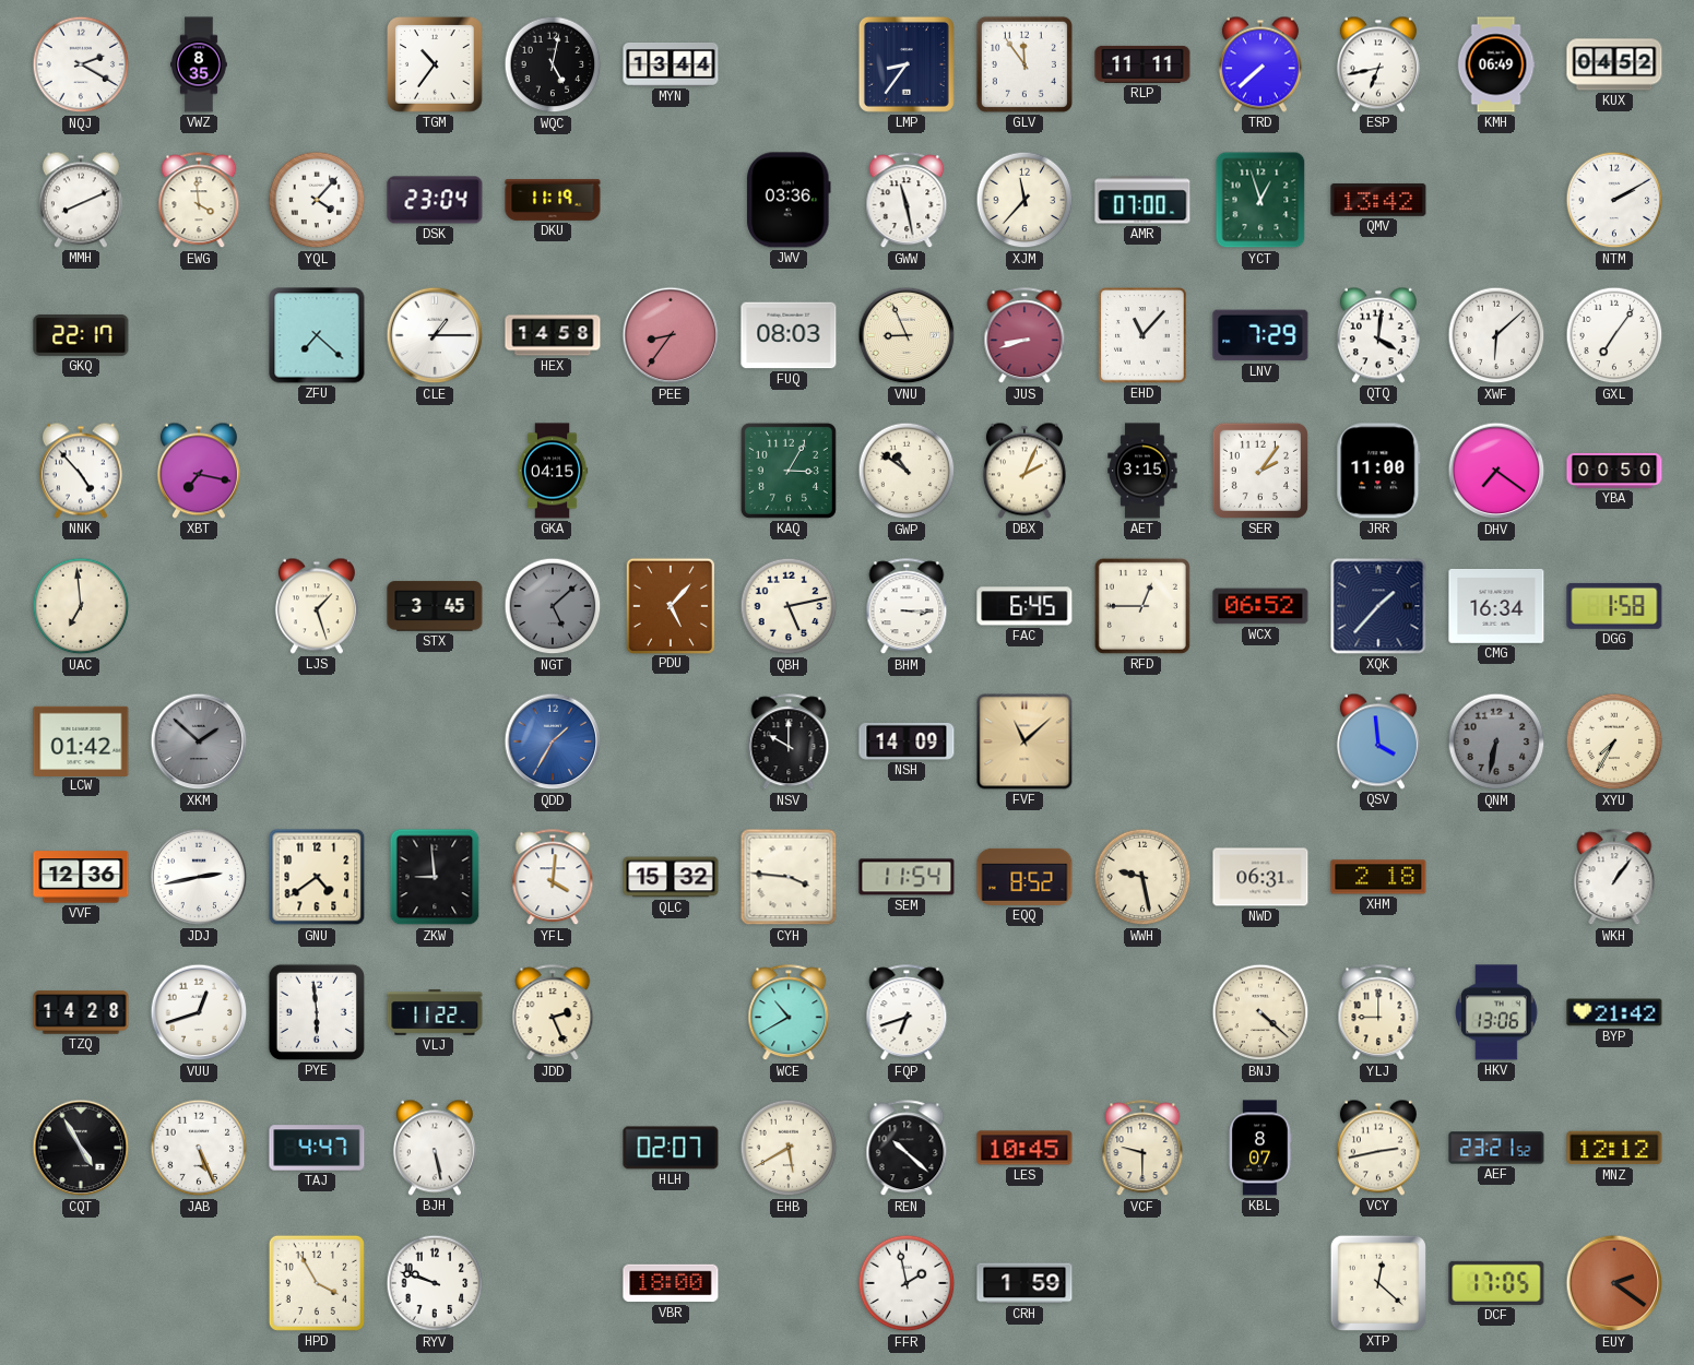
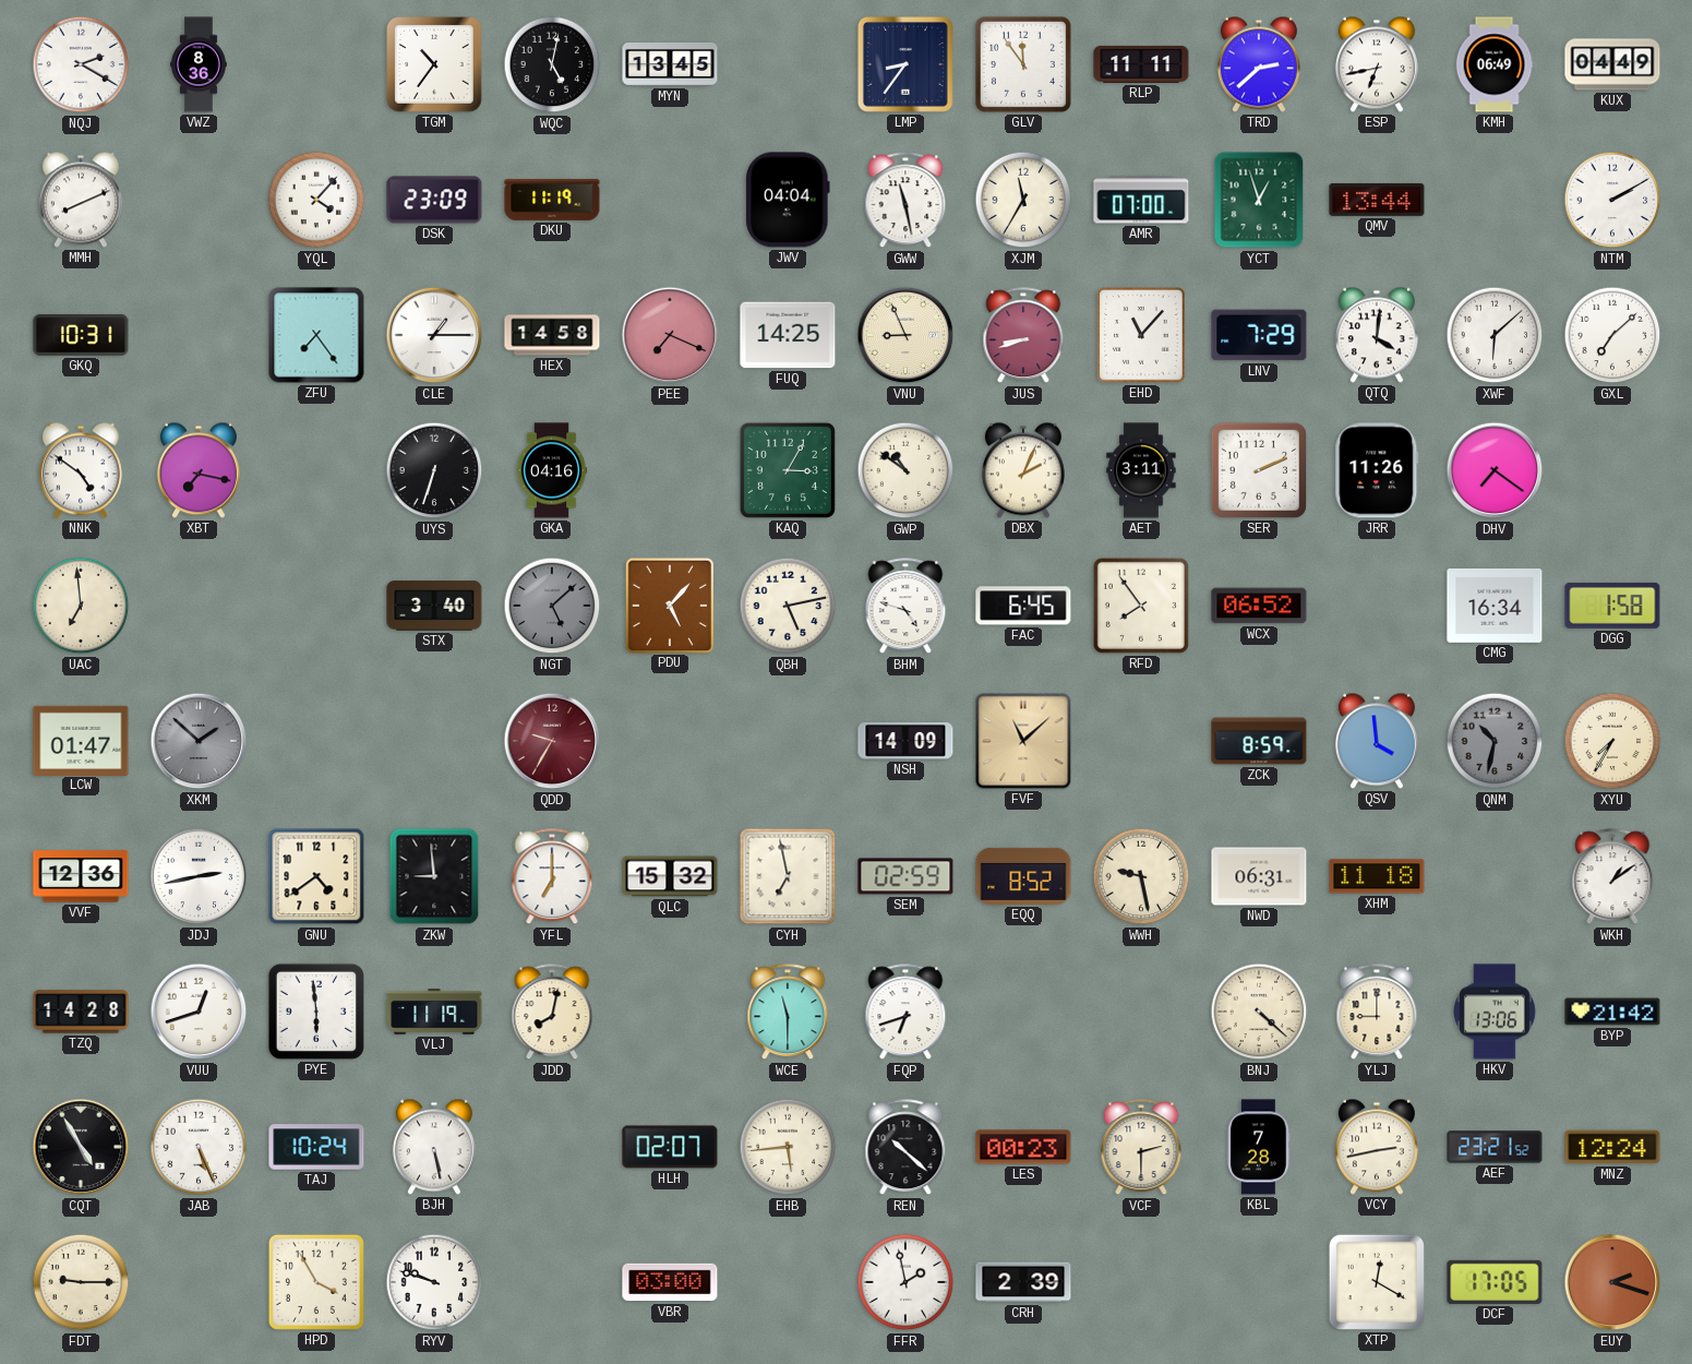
VWZ: 8:35 -> 8:36 (199, 64)
MYN: 13:44 -> 13:45 (670, 65)
TRD: 7:38 -> 2:38 (1259, 64)
KUX: 04:52 -> 04:49 (1612, 64)
EWG: 3:59 -> none (199, 201)
DSK: 23:04 -> 23:09 (434, 200)
JWV: 03:36 -> 04:04 (788, 200)
XJM: 11:37 -> 11:35 (1023, 200)
QMV: 13:42 -> 13:44 (1377, 200)
GKQ: 22:17 -> 10:31 (81, 335)
ZFU: 7:22 -> 7:24 (316, 335)
PEE: 8:36 -> 7:19 (670, 335)
FUQ: 08:03 -> 14:25 (788, 335)
GXL: 7:06 -> 7:08 (1612, 335)
NNK: 4:53 -> 4:51 (81, 470)
UYS: none -> 6:33 (434, 470)
GKA: 04:15 -> 04:16 (552, 470)
AET: 3:15 -> 3:11 (1141, 470)
SER: 2:06 -> 2:11 (1259, 470)
JRR: 11:00 -> 11:26 (1377, 470)
YBA: 00:50 -> none (1614, 471)
LJS: 1:27 -> none (317, 606)
STX: 3:45 -> 3:40 (434, 606)
BHM: 3:15 -> 4:48 (905, 607)
RFD: 12:45 -> 7:54 (1141, 606)
XQK: 1:37 -> none (1378, 606)
LCW: 01:42 -> 01:47 (81, 740)
QDD: 1:35 -> 9:35 (552, 741)
QDD dial: blue -> burgundy (552, 741)
NSV: 10:00 -> none (789, 743)
ZCK: none -> 8:59 (1259, 741)
QNM: 6:32 -> 10:32 (1495, 741)
YFL: 4:01 -> 7:00 (552, 877)
CYH: 3:46 -> 6:58 (788, 876)
SEM: 11:54 -> 02:59 (905, 876)
XHM: 2:18 -> 11:18 (1377, 876)
WKH: 1:06 -> 1:09 (1612, 877)
VLJ: 11:22 -> 11:19 (434, 1012)
JDD: 2:26 -> 8:02 (552, 1013)
WCE: 10:40 -> 11:30 (788, 1013)
TAJ: 4:47 -> 10:24 (316, 1147)
EHB: 5:40 -> 5:44 (788, 1147)
LES: 10:45 -> 00:23 (1023, 1147)
VCF: 9:30 -> 2:30 (1141, 1148)
KBL: 8:07 -> 7:28 (1259, 1147)
MNZ: 12:12 -> 12:24 (1612, 1147)
FDT: none -> 9:15 (81, 1282)
VBR: 18:00 -> 03:00 (670, 1282)
CRH: 1:59 -> 2:39 (1023, 1282)
XTP: 12:22 -> 12:20 (1377, 1282)
EUY: 2:21 -> 2:18 (1612, 1282)
